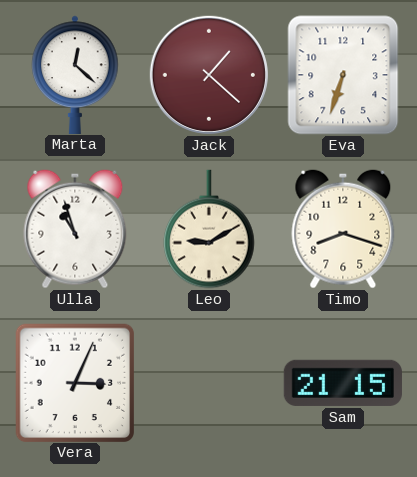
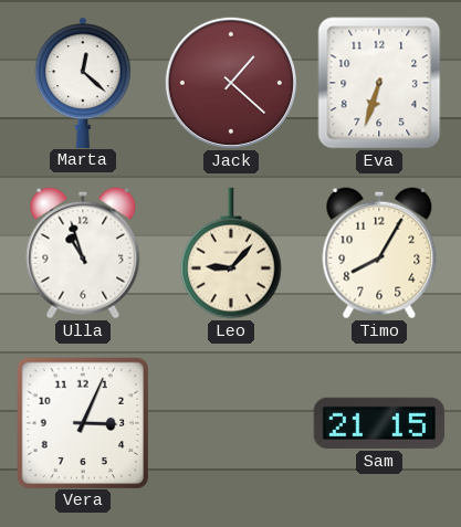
Leo: 9:10 -> 9:07 (231, 253)
Timo: 8:18 -> 8:05 (379, 253)
